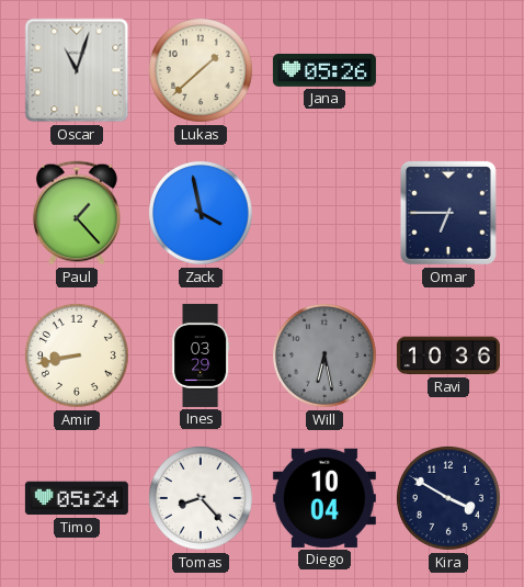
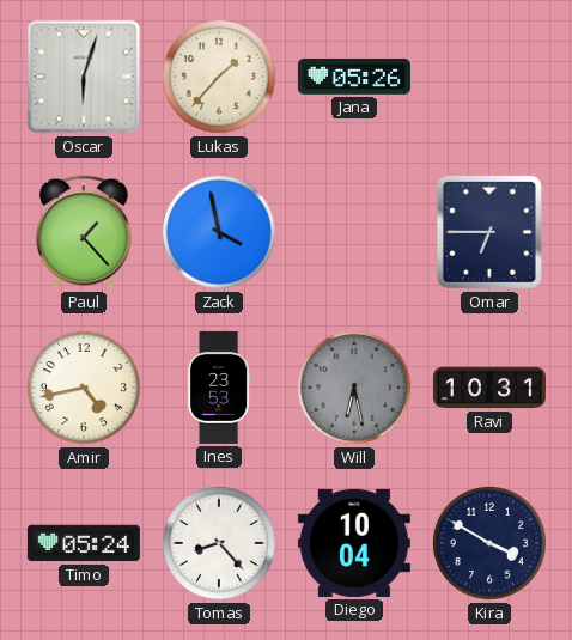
Oscar: 11:03 -> 6:03 (84, 77)
Lukas: 1:38 -> 1:37 (219, 77)
Amir: 8:43 -> 4:43 (84, 388)
Ines: 03:29 -> 23:53 (219, 388)
Ravi: 10:36 -> 10:31 (489, 388)
